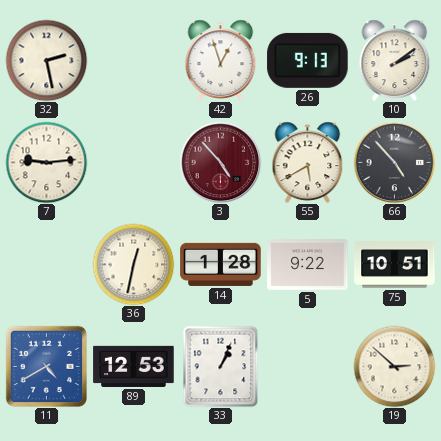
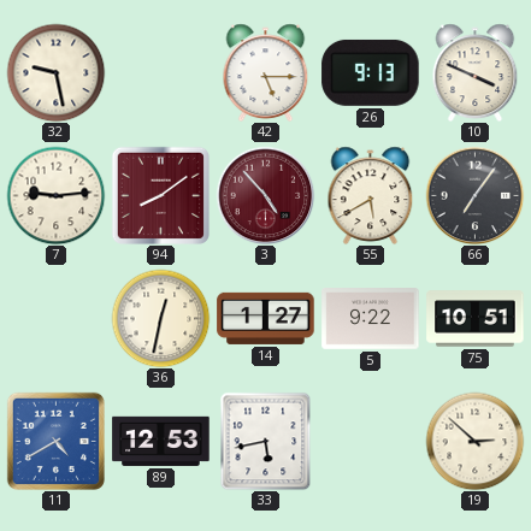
32: 2:28 -> 9:28 (55, 72)
42: 12:57 -> 5:15 (266, 72)
10: 2:09 -> 3:49 (476, 72)
94: none -> 8:09 (160, 195)
66: 4:53 -> 7:06 (474, 195)
14: 1:28 -> 1:27 (266, 318)
33: 1:04 -> 5:43 (266, 441)
